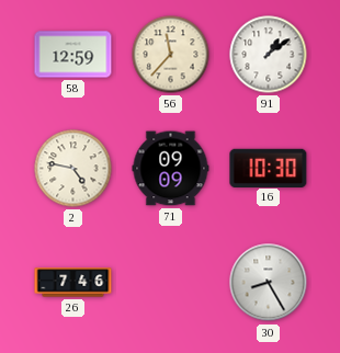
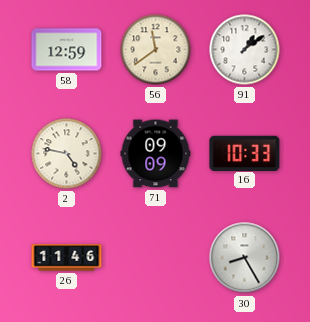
56: 11:37 -> 11:39 (156, 50)
16: 10:30 -> 10:33 (245, 153)
26: 7:46 -> 11:46 (67, 258)
